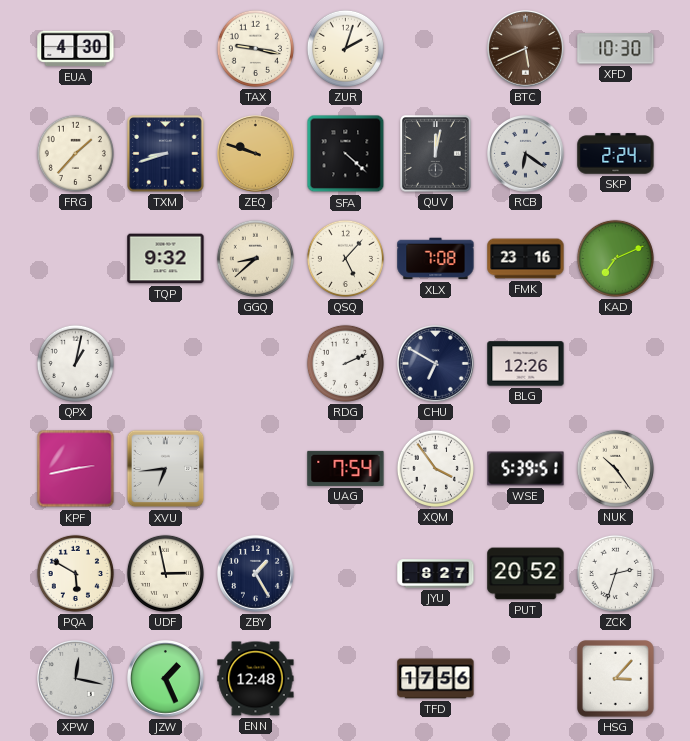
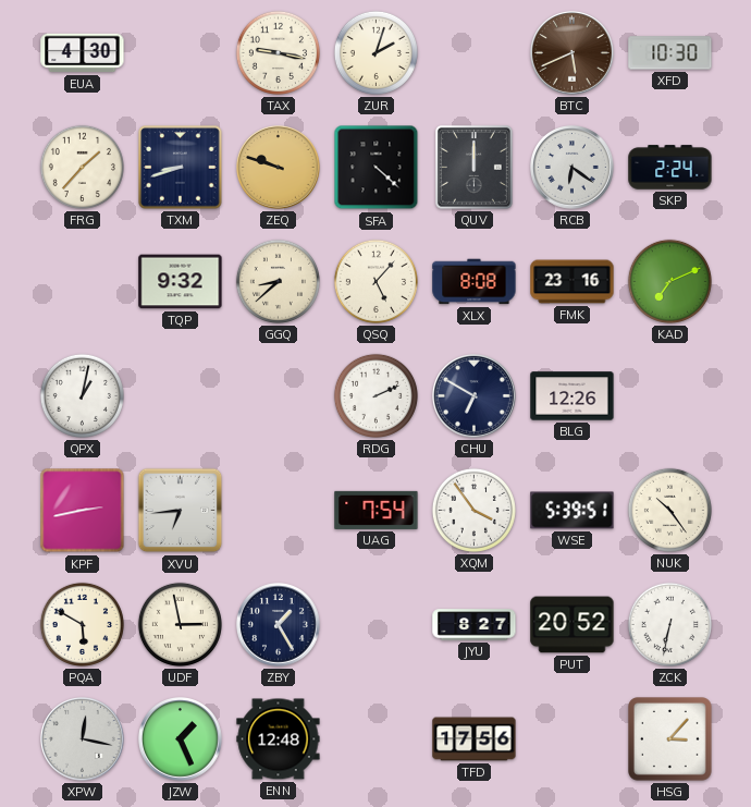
QUV: 12:02 -> 12:00 (475, 168)
XLX: 7:08 -> 8:08 (475, 282)
ZCK: 2:33 -> 6:32 (669, 624)
